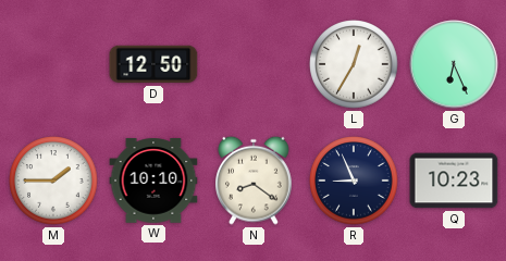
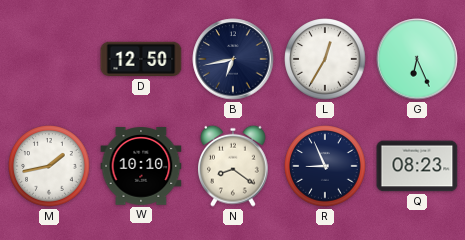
B: none -> 6:43 (233, 59)
M: 1:45 -> 1:43 (49, 166)
Q: 10:23 -> 08:23 (417, 166)
